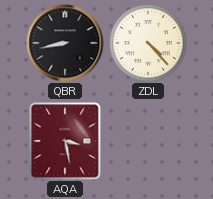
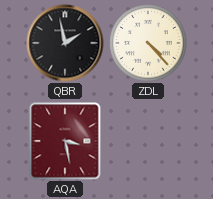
QBR: 8:43 -> 1:58 (65, 43)
